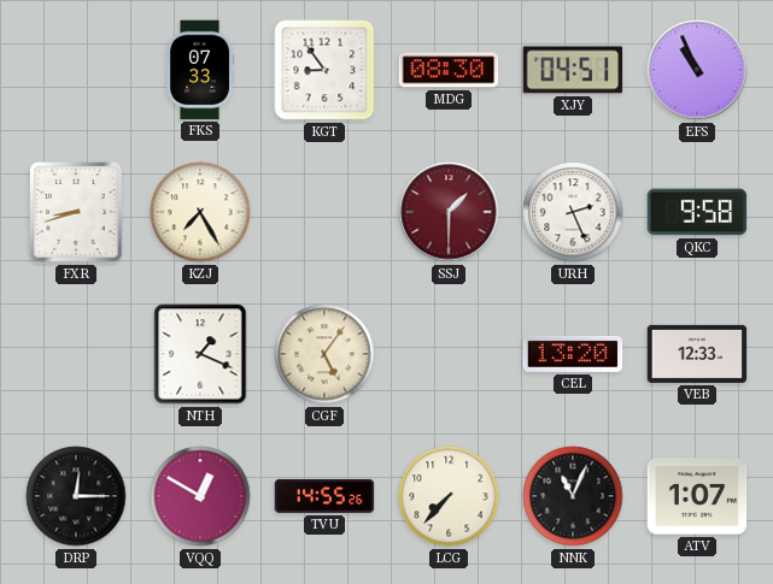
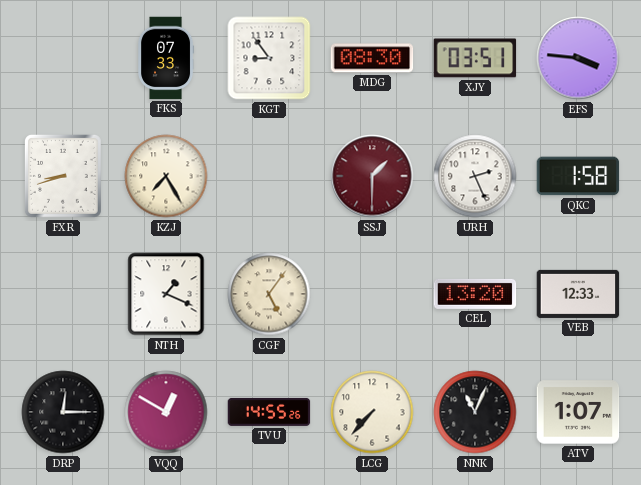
XJY: 04:51 -> 03:51 (475, 58)
EFS: 10:56 -> 3:46 (578, 58)
QKC: 9:58 -> 1:58 (578, 176)
